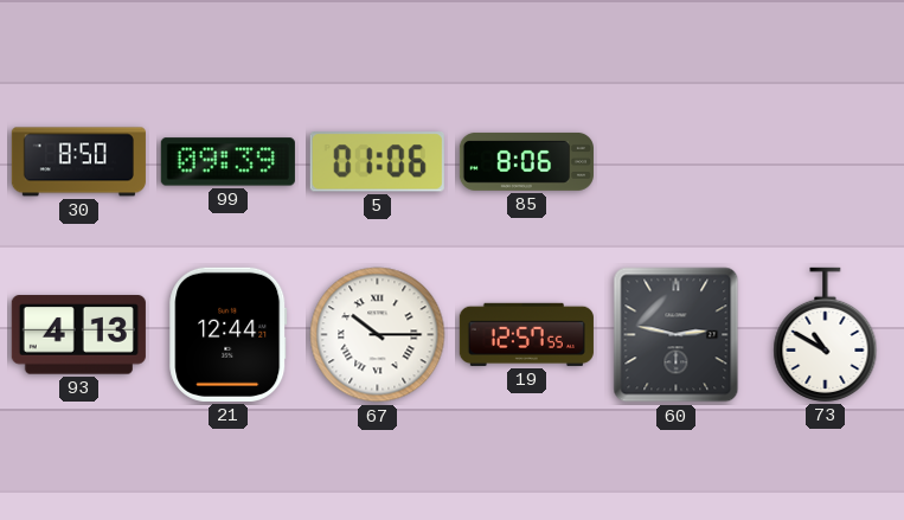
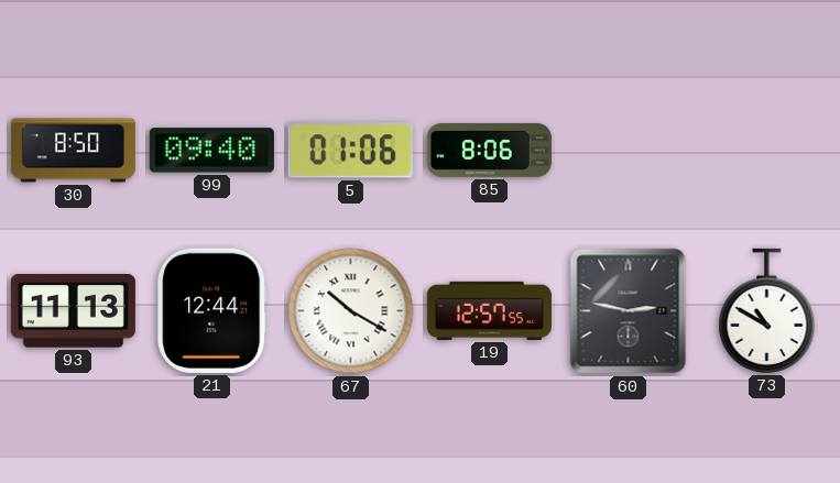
99: 09:39 -> 09:40 (211, 151)
93: 4:13 -> 11:13 (73, 311)
67: 10:15 -> 10:20 (351, 311)
